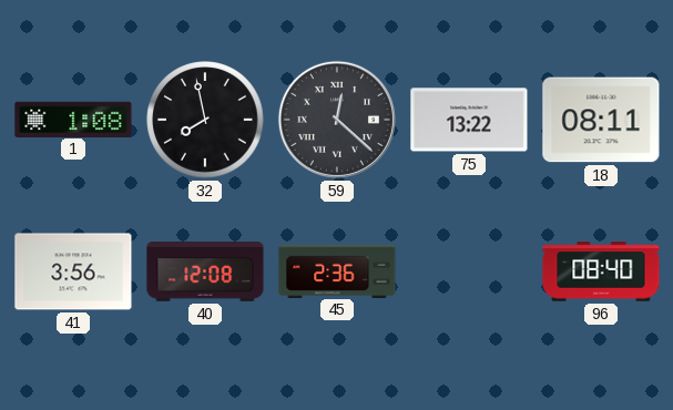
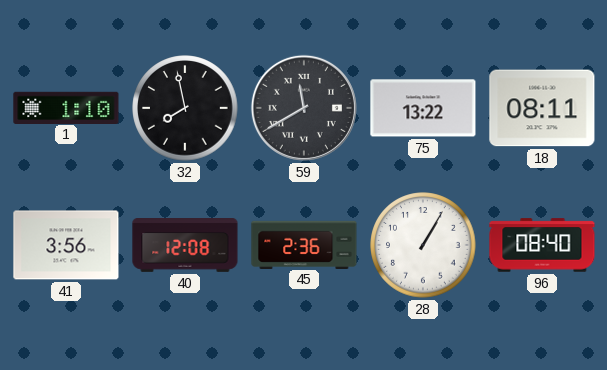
1: 1:08 -> 1:10 (66, 107)
59: 12:22 -> 11:40 (304, 108)
28: none -> 1:05 (423, 245)
